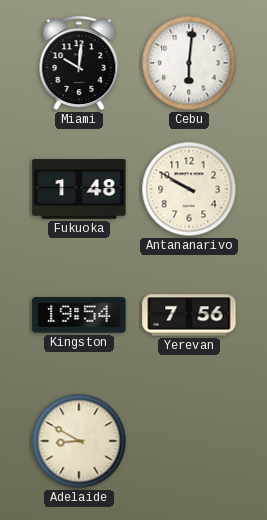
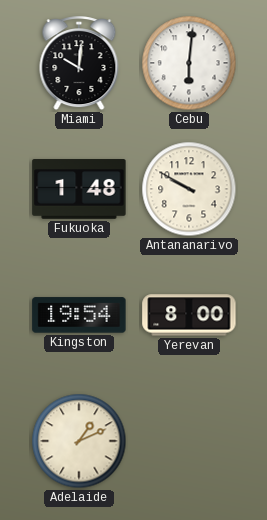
Yerevan: 7:56 -> 8:00 (189, 315)
Adelaide: 8:50 -> 1:11 (79, 441)
